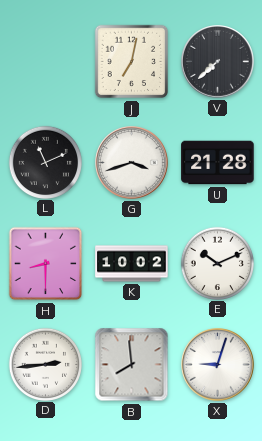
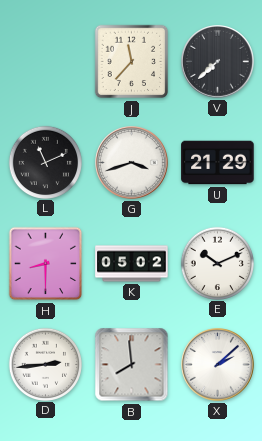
J: 7:02 -> 11:37 (132, 62)
U: 21:28 -> 21:29 (218, 163)
K: 10:02 -> 05:02 (132, 264)
X: 9:03 -> 2:08 (218, 365)
